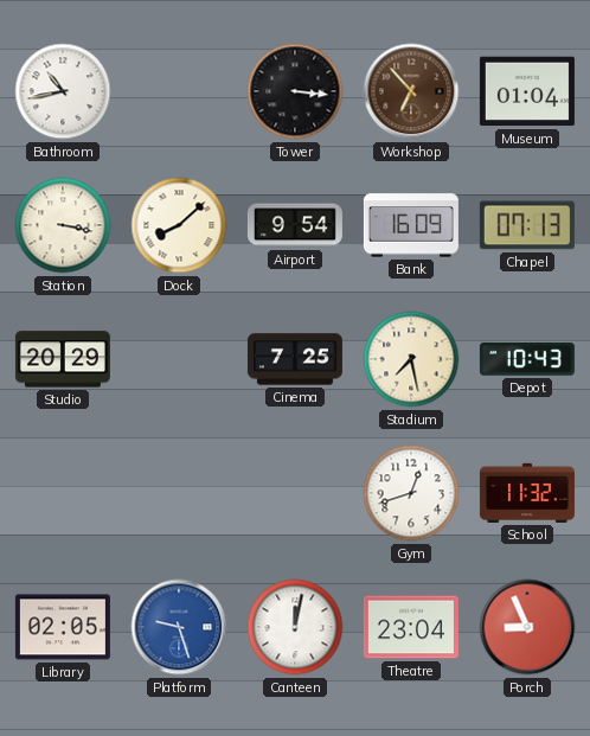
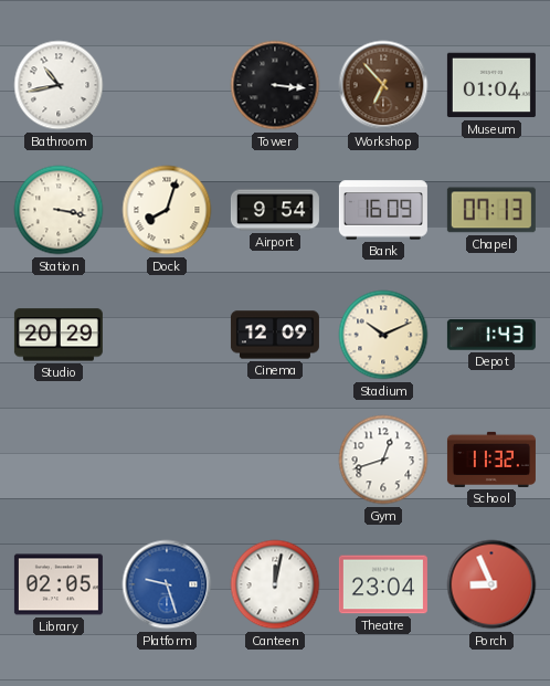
Dock: 8:08 -> 8:03 (167, 210)
Cinema: 7:25 -> 12:09 (275, 335)
Stadium: 7:28 -> 10:11 (383, 335)
Depot: 10:43 -> 1:43 (491, 335)
